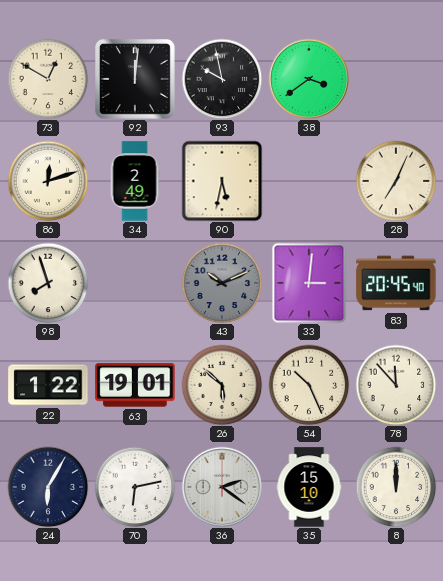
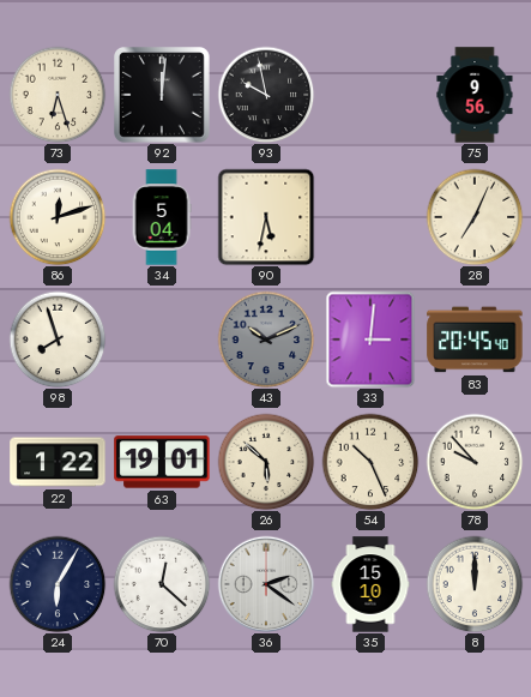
73: 12:50 -> 6:27 (58, 95)
38: 3:39 -> none (309, 79)
75: none -> 9:56 (475, 95)
34: 2:49 -> 5:04 (162, 217)
78: 11:53 -> 9:53 (475, 462)
70: 6:13 -> 12:22 (162, 584)
